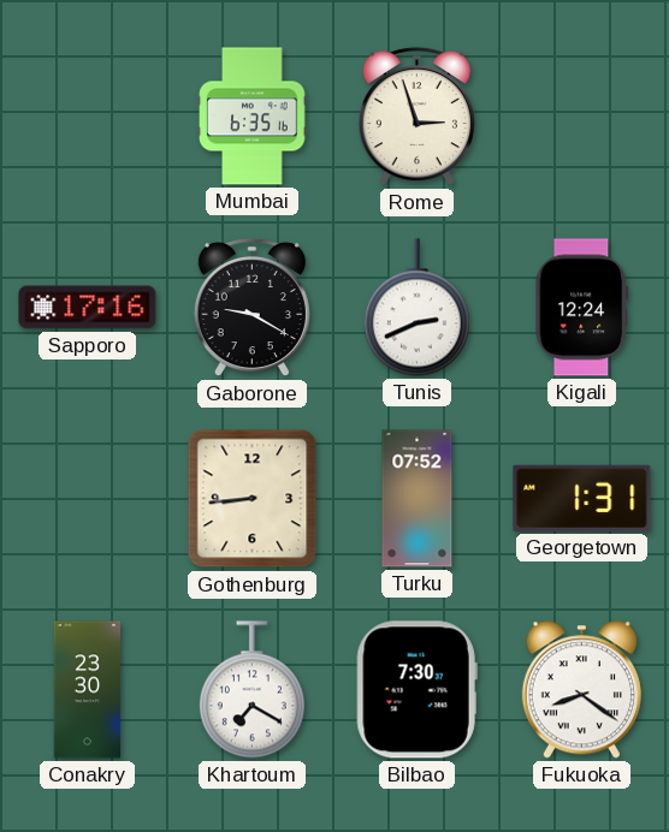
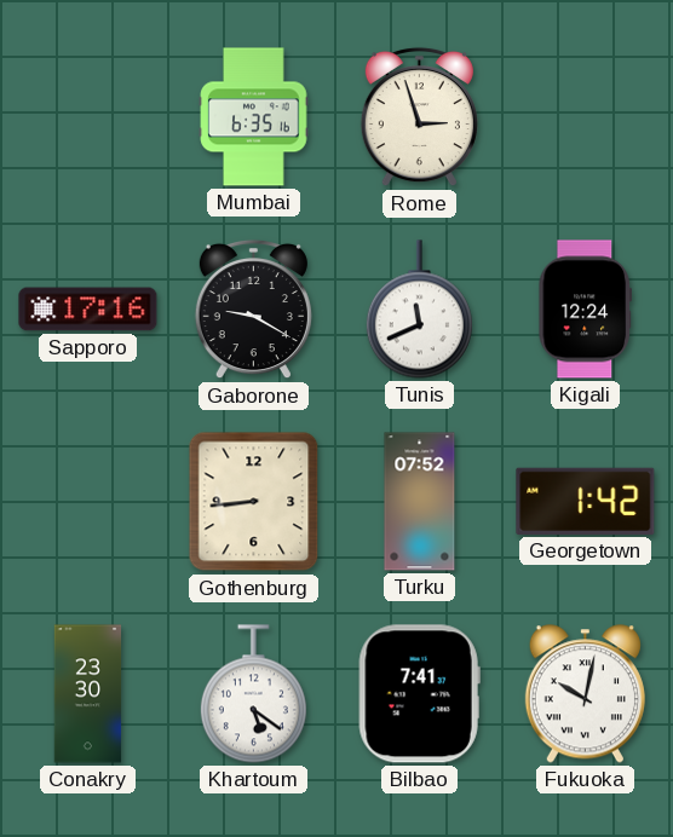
Tunis: 2:41 -> 11:41 (419, 310)
Georgetown: 1:31 -> 1:42 (586, 501)
Khartoum: 7:20 -> 5:21 (253, 694)
Bilbao: 7:30 -> 7:41 (419, 694)
Fukuoka: 8:21 -> 10:02 (585, 694)
